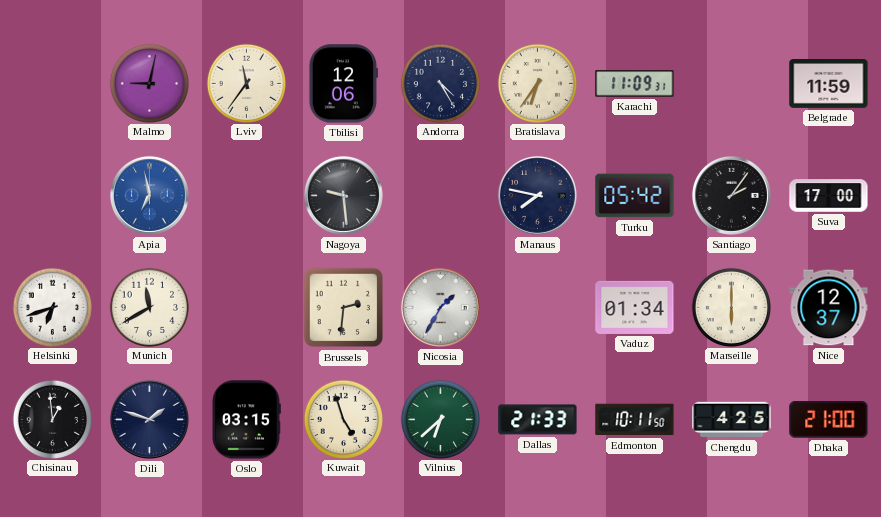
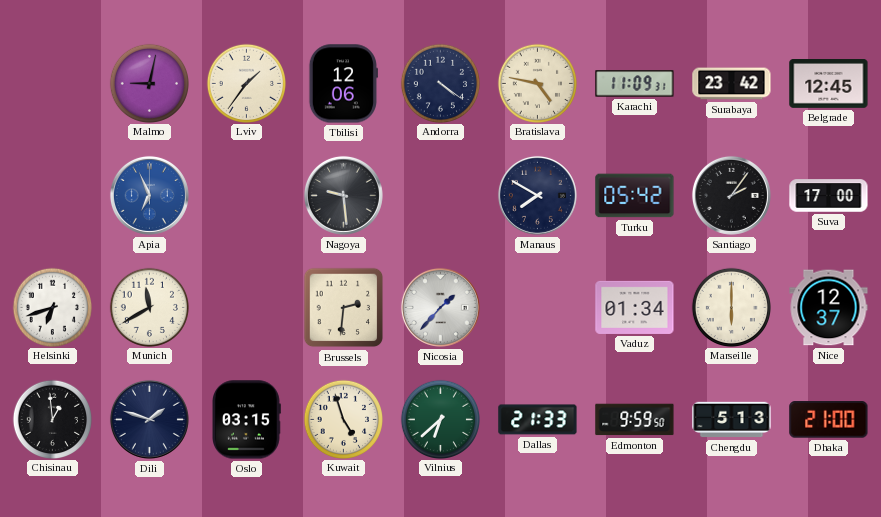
Lviv: 11:36 -> 1:36 (246, 83)
Andorra: 4:25 -> 4:21 (440, 83)
Bratislava: 6:36 -> 4:47 (537, 83)
Surabaya: none -> 23:42 (732, 84)
Belgrade: 11:59 -> 12:45 (829, 84)
Apia: 6:58 -> 6:56 (149, 195)
Manaus: 7:47 -> 7:50 (537, 195)
Nicosia: 1:35 -> 1:37 (440, 307)
Edmonton: 10:11 -> 9:59 (635, 420)
Chengdu: 4:25 -> 5:13 (732, 420)
